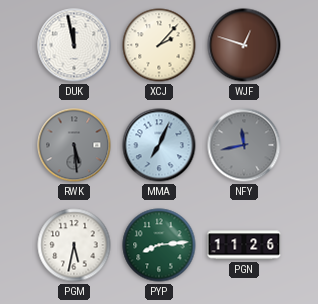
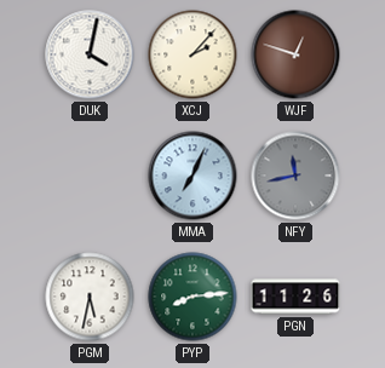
DUK: 11:58 -> 4:02 (90, 54)
RWK: 5:29 -> none (74, 145)
